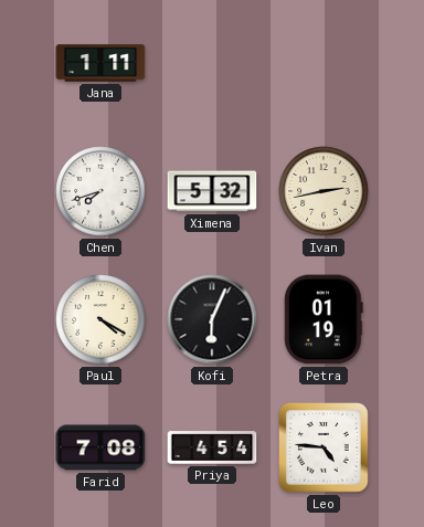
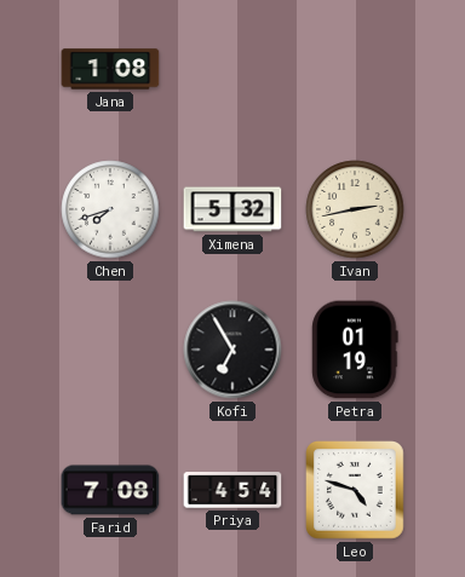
Jana: 1:11 -> 1:08 (110, 69)
Paul: 4:20 -> none (100, 319)
Kofi: 6:04 -> 6:55 (232, 350)
Leo: 4:46 -> 4:48 (356, 491)
